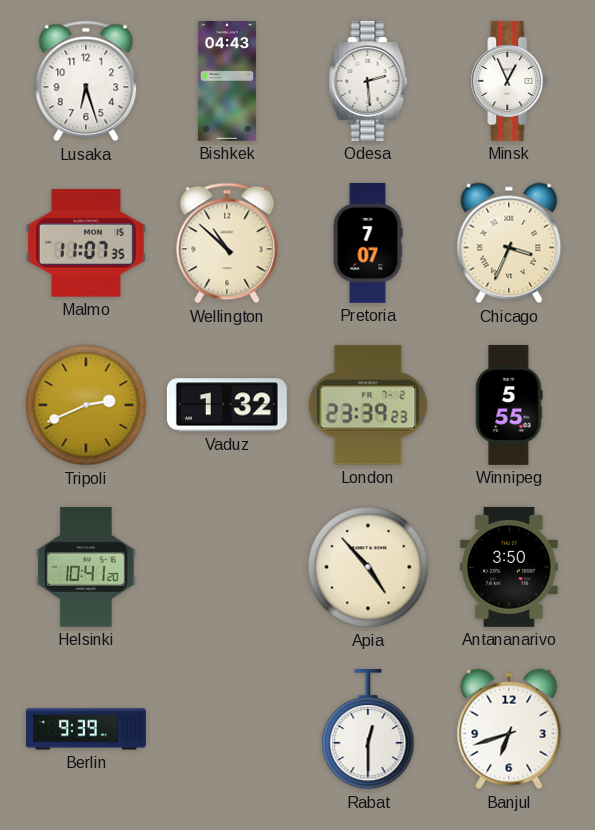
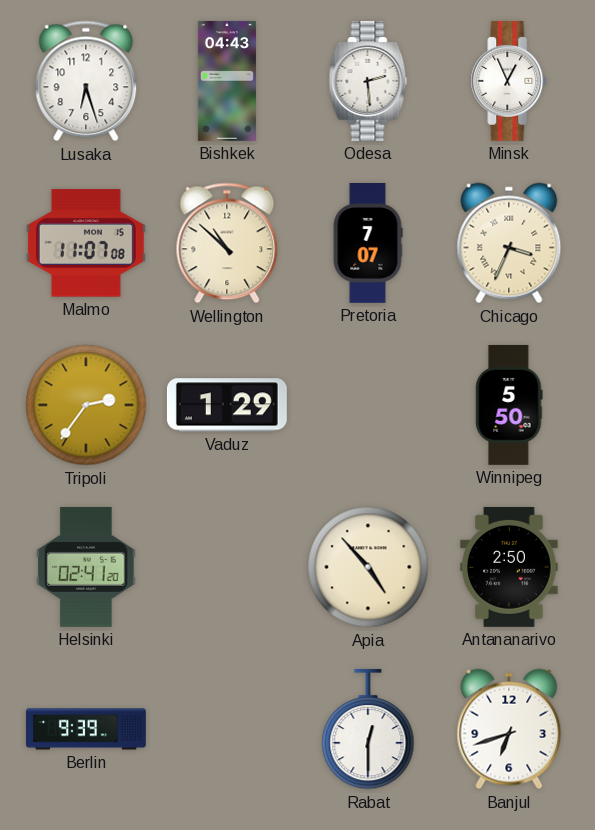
Malmo: 11:07:35 -> 11:07:08 (86, 243)
Tripoli: 2:41 -> 2:36 (86, 405)
Vaduz: 1:32 -> 1:29 (227, 405)
London: 23:39 -> none (368, 405)
Winnipeg: 5:55 -> 5:50 (509, 405)
Helsinki: 10:41 -> 02:41 (86, 567)
Antananarivo: 3:50 -> 2:50 (509, 567)
